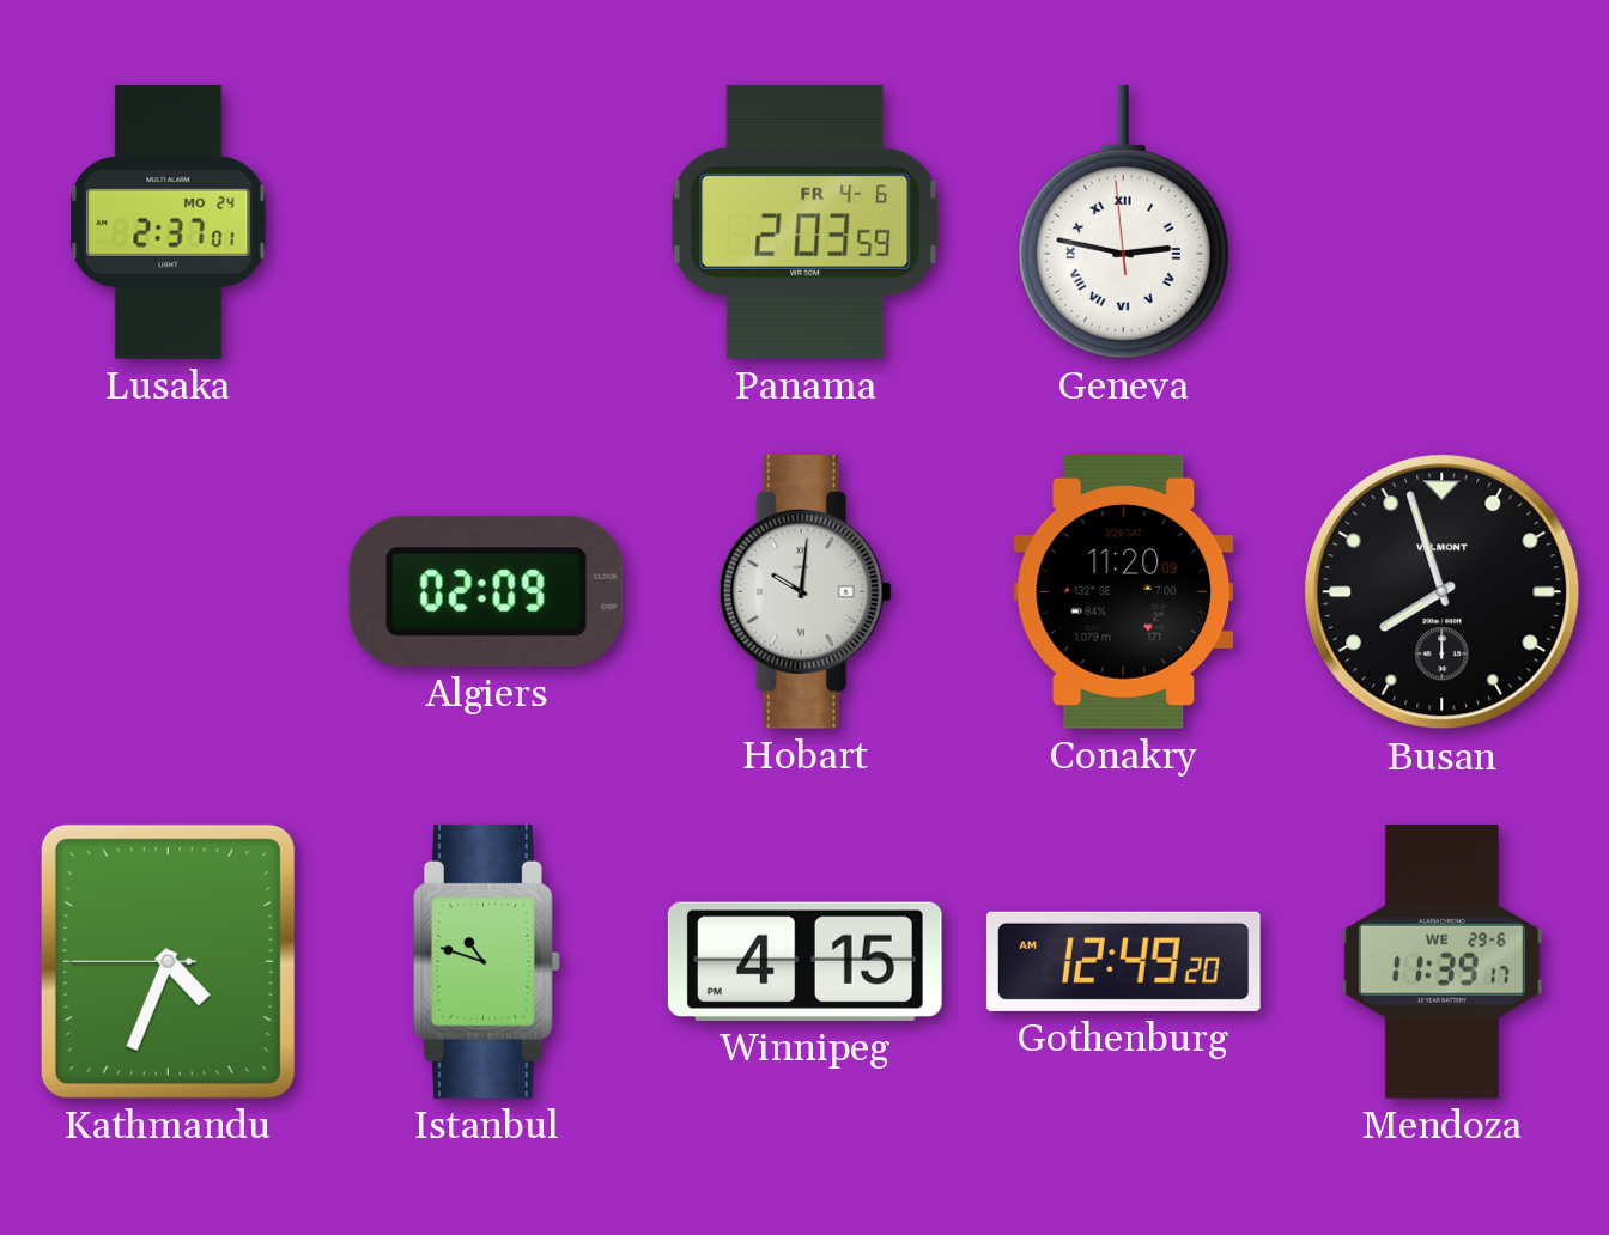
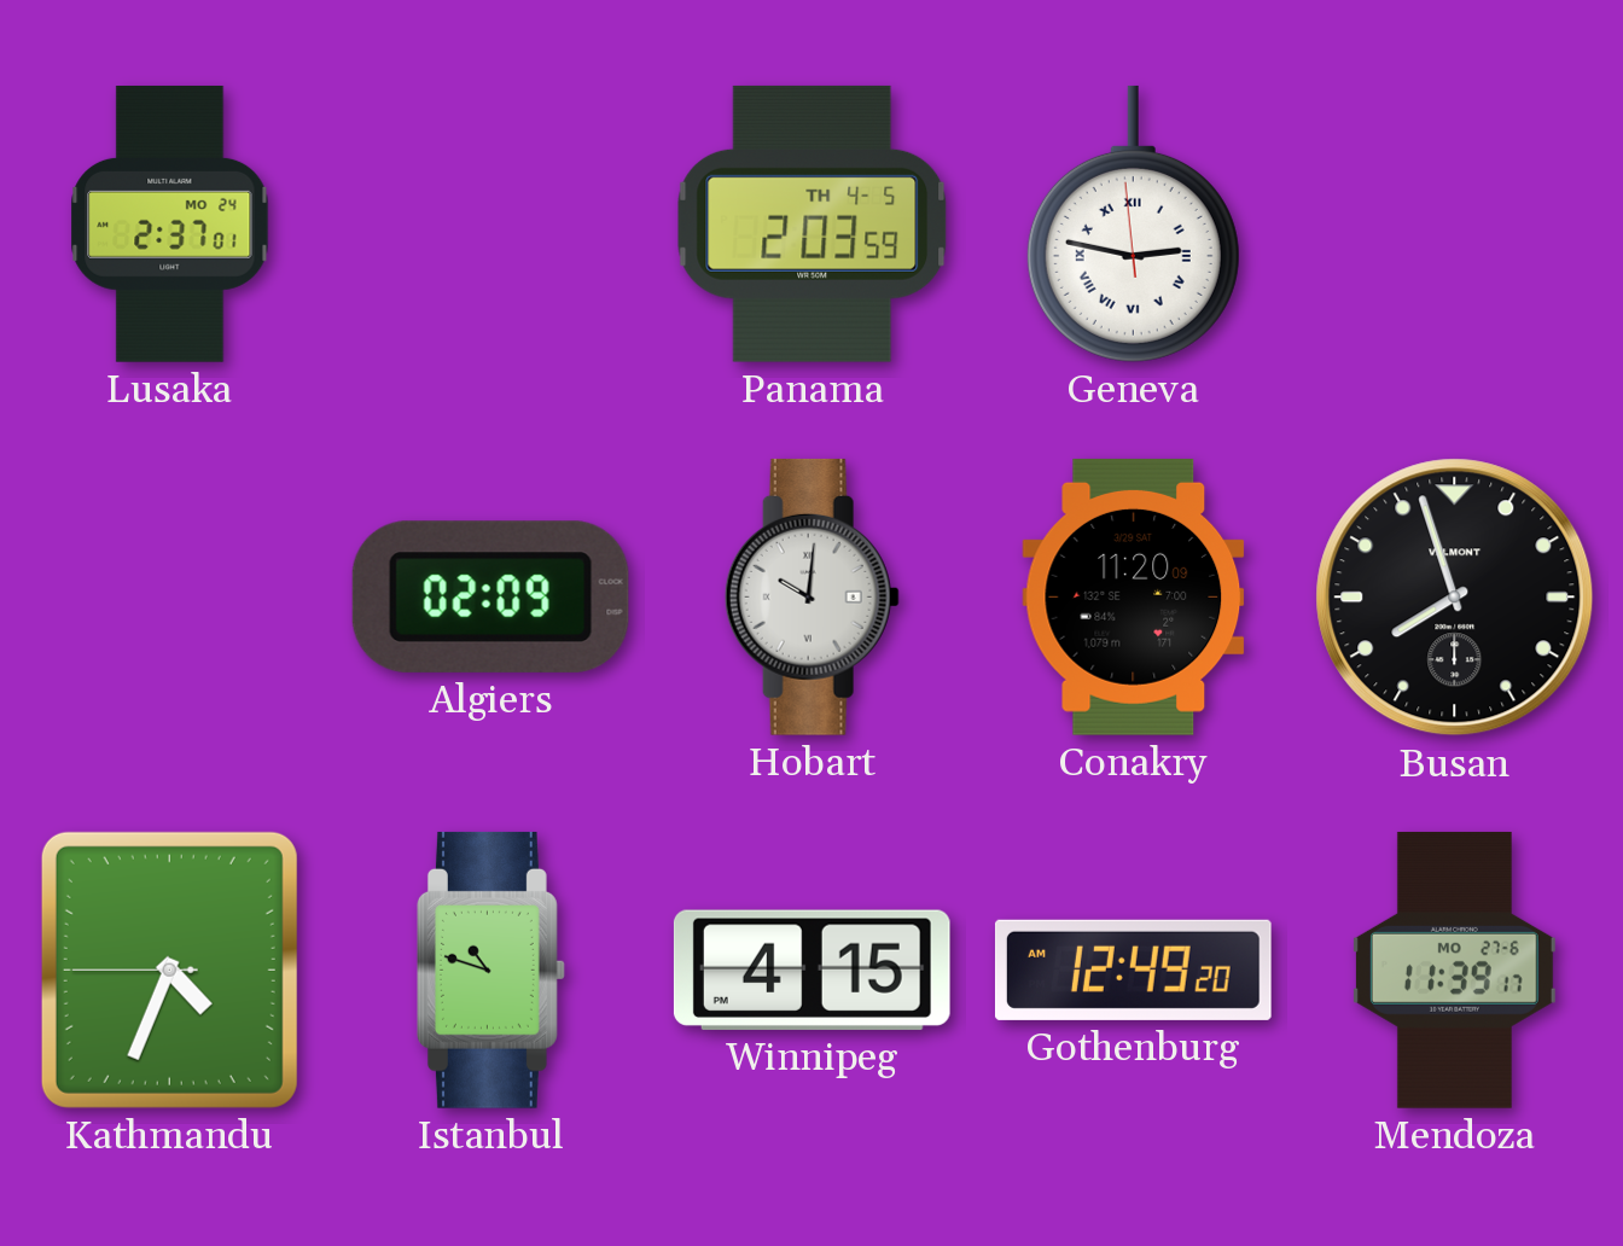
Panama date: FR 4-6 -> TH 4-5 (813, 223)
Mendoza date: WE 29-6 -> MO 27-6 (1454, 970)
